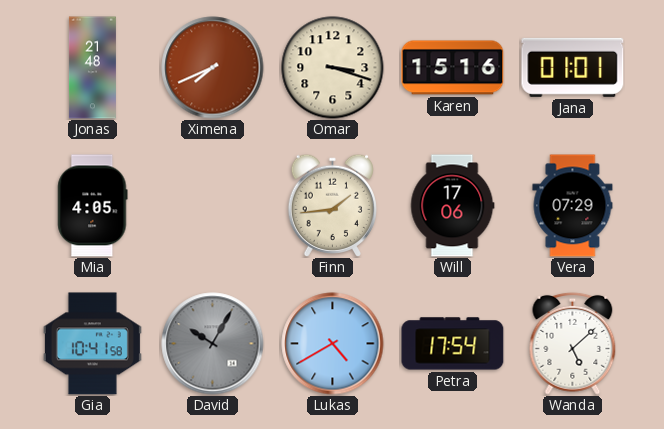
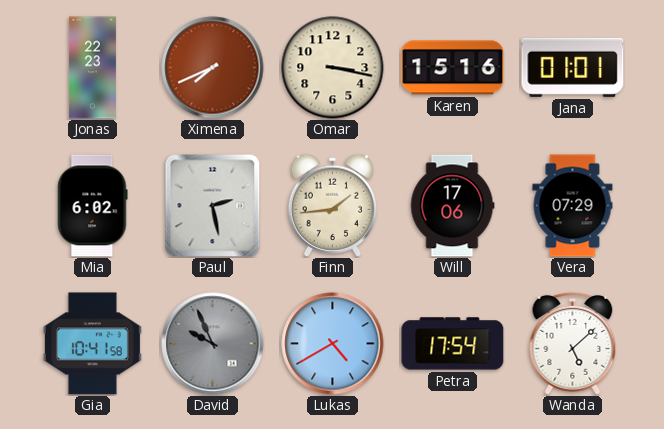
Jonas: 21:48 -> 22:23 (92, 68)
Omar: 3:18 -> 3:17 (333, 68)
Mia: 4:05 -> 6:02 (93, 206)
Paul: none -> 2:28 (213, 206)
David: 10:05 -> 9:56 (213, 344)
